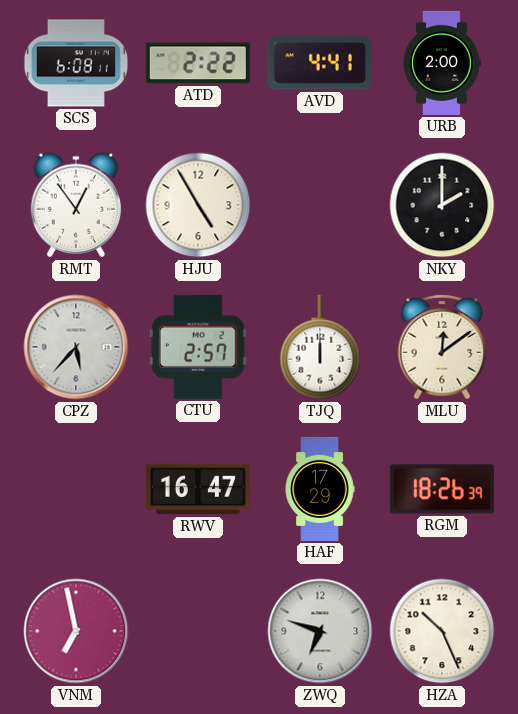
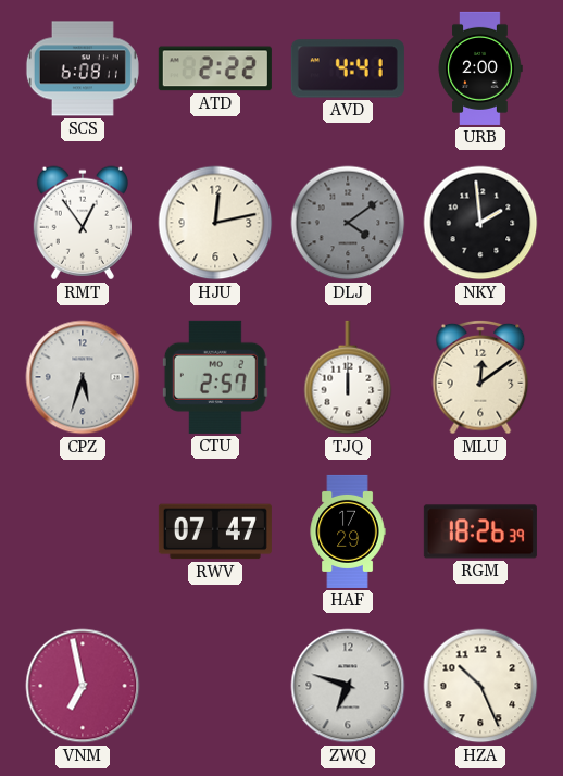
HJU: 4:55 -> 12:13 (215, 223)
DLJ: none -> 4:09 (348, 223)
NKY: 2:00 -> 1:59 (480, 223)
CPZ: 5:37 -> 5:33 (83, 377)
RWV: 16:47 -> 07:47 (215, 531)
